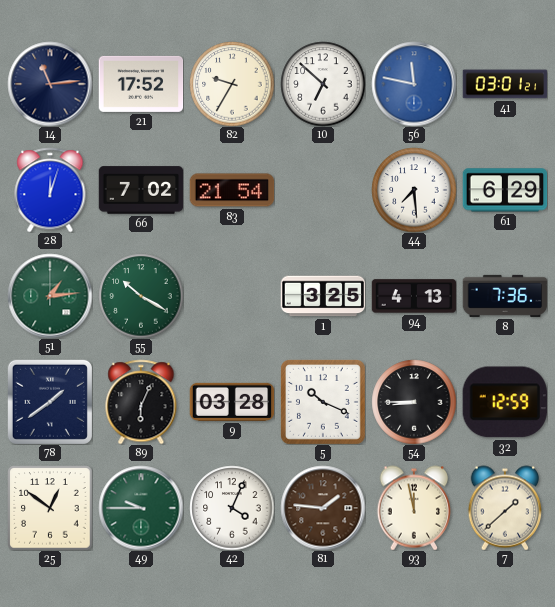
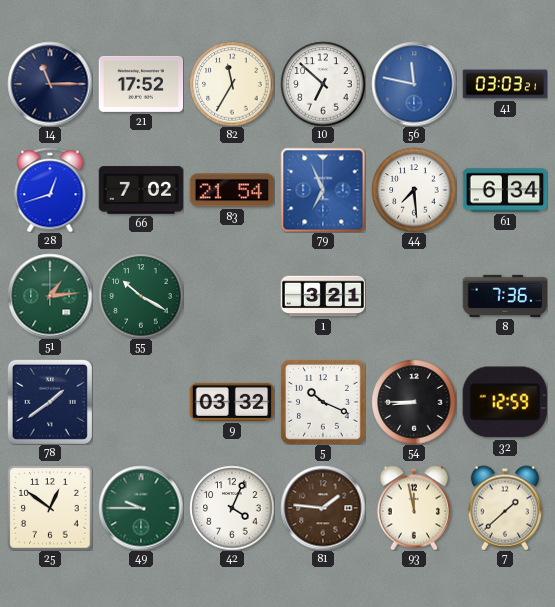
14: 11:14 -> 11:15 (50, 84)
82: 9:35 -> 11:35 (232, 84)
41: 03:01 -> 03:03 (505, 84)
28: 12:03 -> 12:42 (50, 190)
79: none -> 6:56 (323, 190)
61: 6:29 -> 6:34 (505, 190)
1: 3:25 -> 3:21 (323, 296)
94: 4:13 -> none (414, 296)
89: 6:04 -> none (141, 402)
9: 03:28 -> 03:32 (232, 402)
